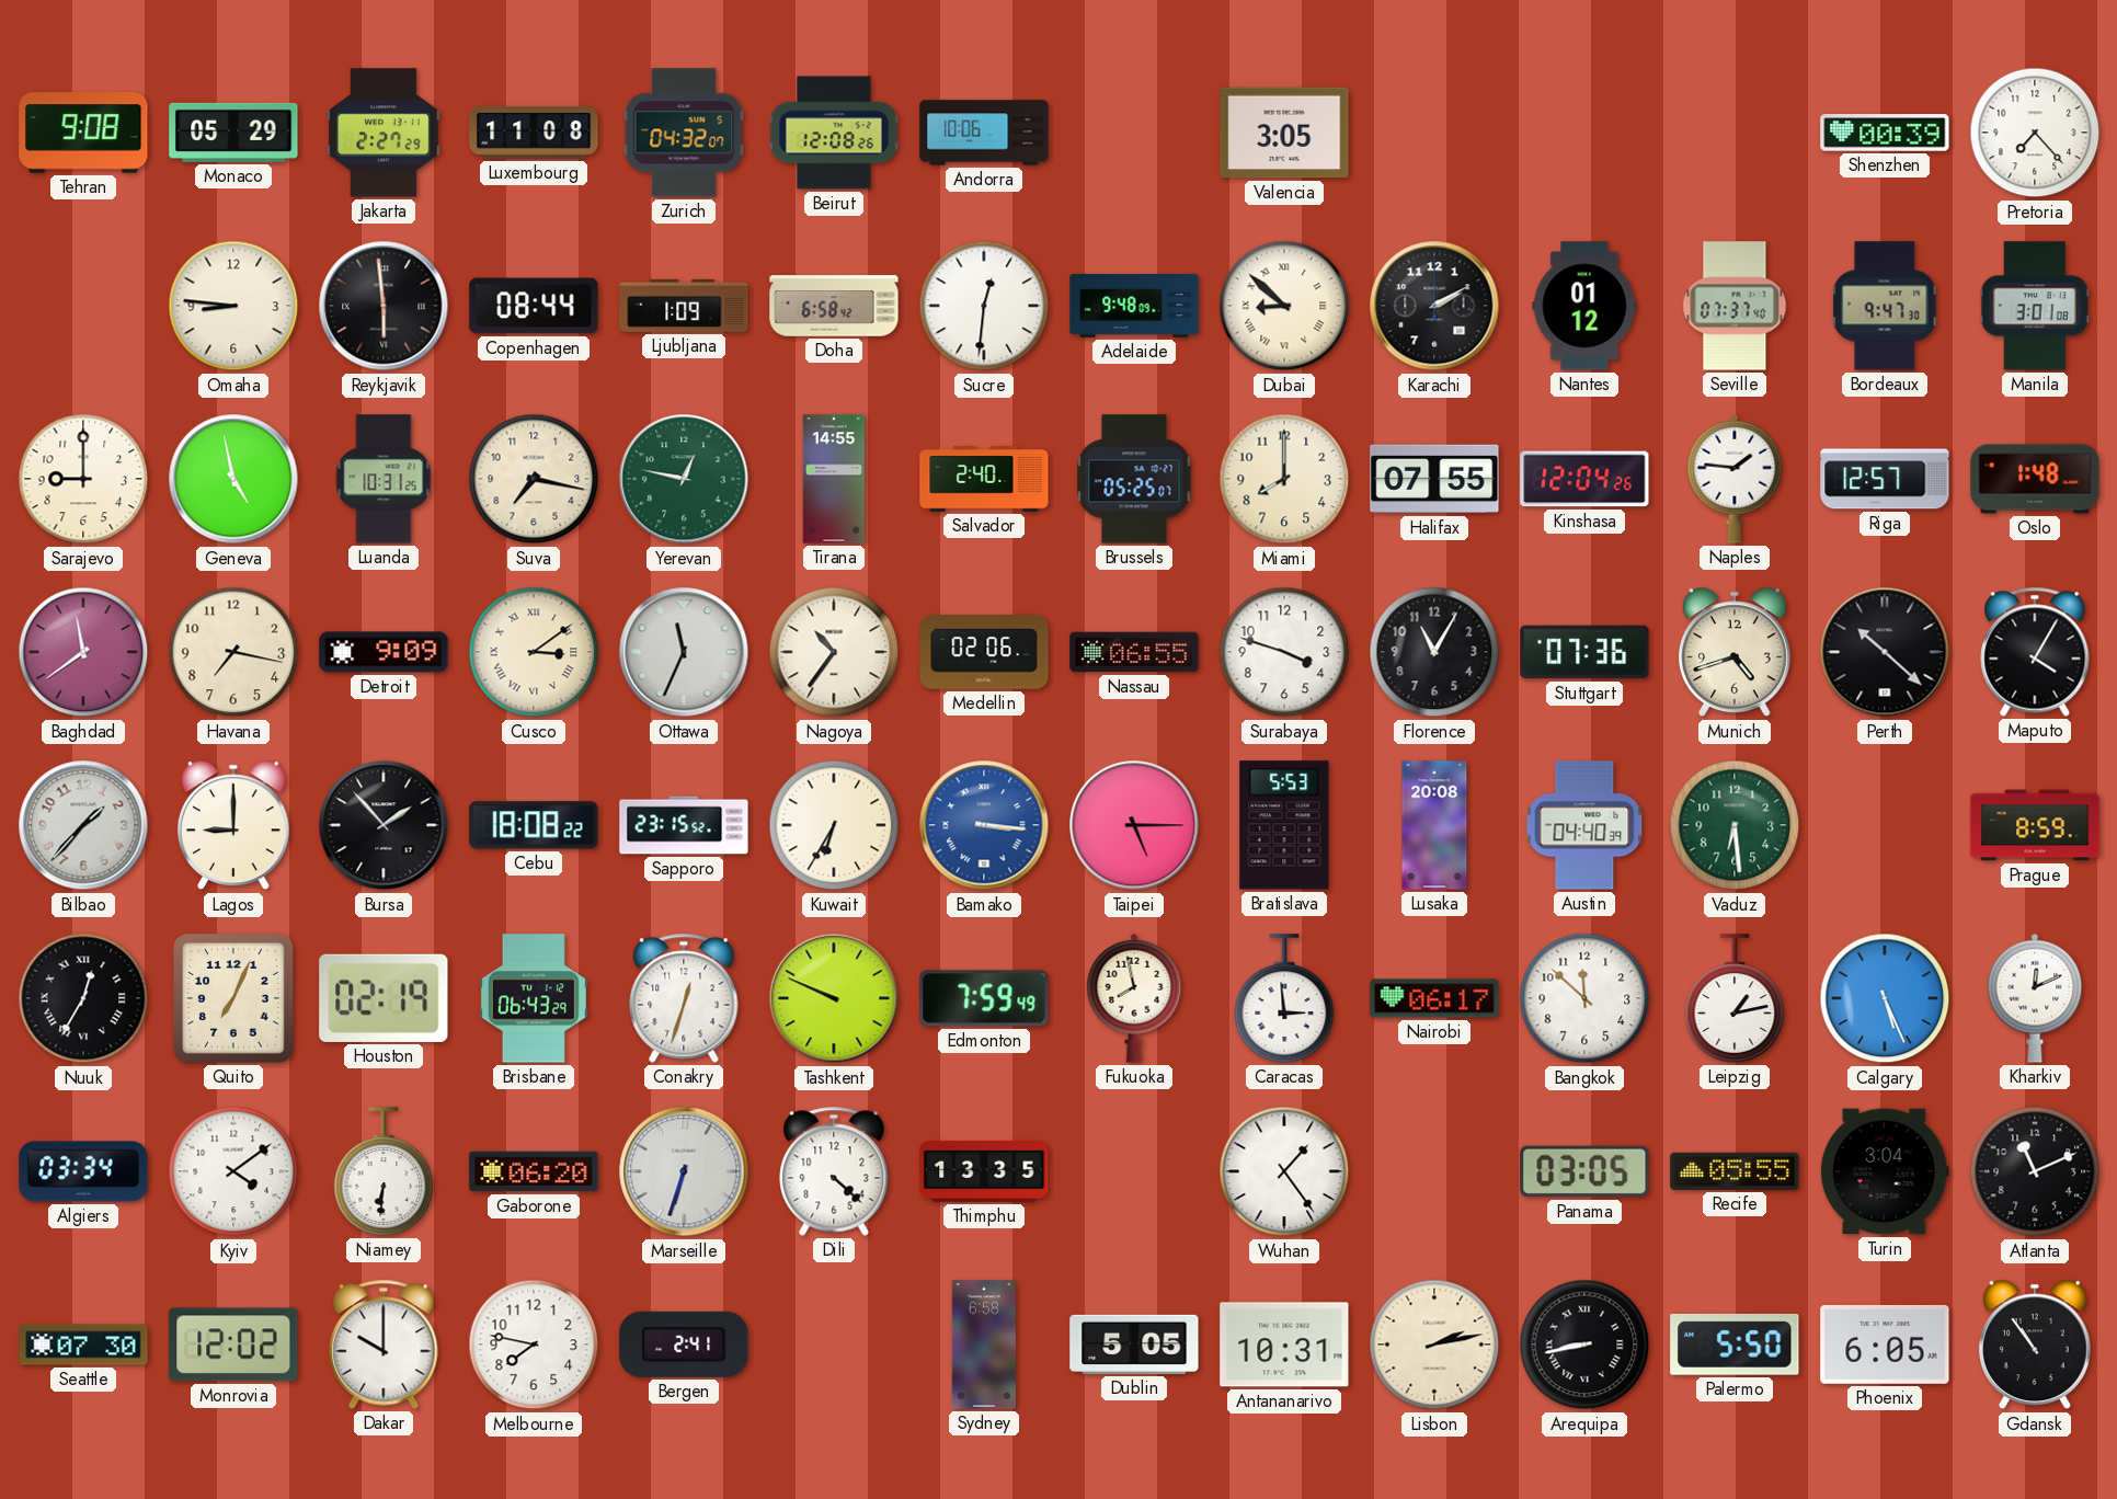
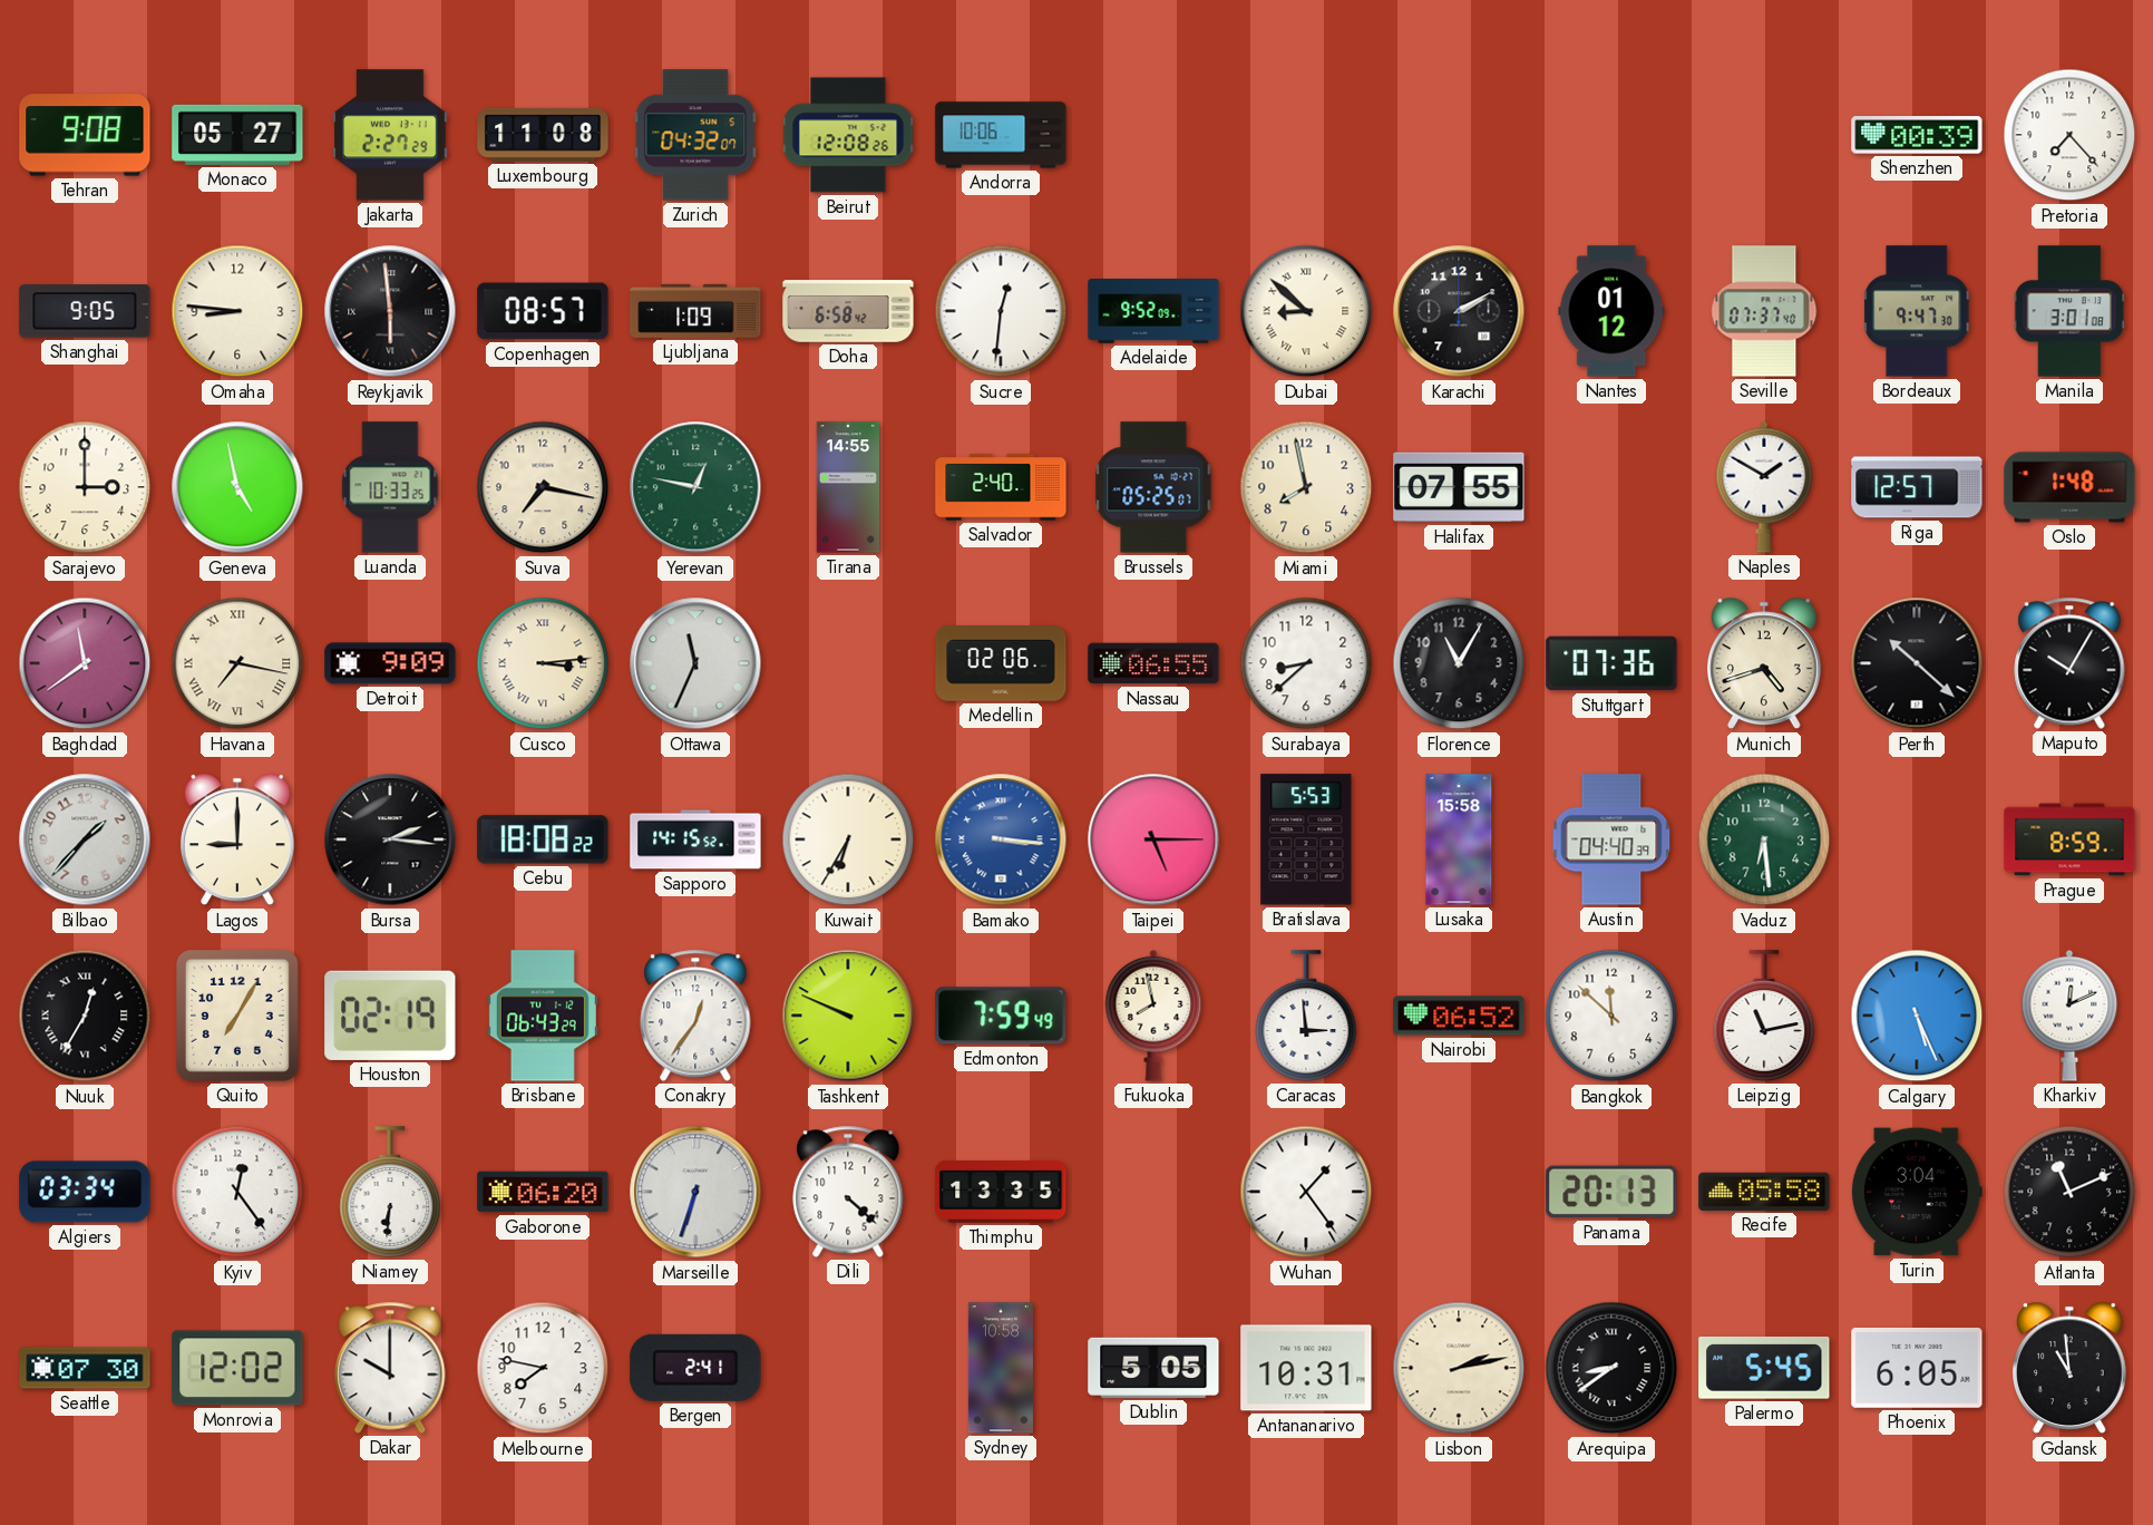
Monaco: 05:29 -> 05:27 (237, 135)
Valencia: 3:05 -> none (1284, 133)
Shanghai: none -> 9:05 (85, 311)
Copenhagen: 08:44 -> 08:57 (543, 311)
Adelaide: 9:48 -> 9:52 (1153, 312)
Sarajevo: 9:00 -> 3:00 (85, 487)
Luanda: 10:31 -> 10:33 (390, 487)
Miami: 8:00 -> 7:58 (1306, 487)
Kinshasa: 12:04 -> none (1584, 479)
Naples: 1:46 -> 1:50 (1764, 487)
Havana numerals: Arabic -> Roman (237, 663)
Cusco: 3:09 -> 3:14 (543, 663)
Nagoya: 10:36 -> none (834, 652)
Surabaya: 3:48 -> 8:38 (1306, 663)
Maputo: 4:05 -> 10:05 (2069, 663)
Bursa: 1:53 -> 2:16 (390, 839)
Sapporo: 23:15 -> 14:15 (695, 839)
Lusaka: 20:08 -> 15:58 (1459, 839)
Quito: 7:04 -> 7:05 (237, 1017)
Conakry: 12:33 -> 12:36 (695, 1016)
Nairobi: 06:17 -> 06:52 (1459, 1016)
Leipzig: 1:13 -> 11:13 (1764, 1016)
Kyiv: 4:09 -> 12:24 (237, 1192)
Panama: 03:05 -> 20:13 (1611, 1192)
Recife: 05:55 -> 05:58 (1764, 1192)
Sydney: 6:58 -> 10:58 (1001, 1368)
Arequipa: 8:43 -> 8:39 (1611, 1368)
Palermo: 5:50 -> 5:45 (1764, 1368)
Gdansk: 10:54 -> 10:59 (2069, 1368)
